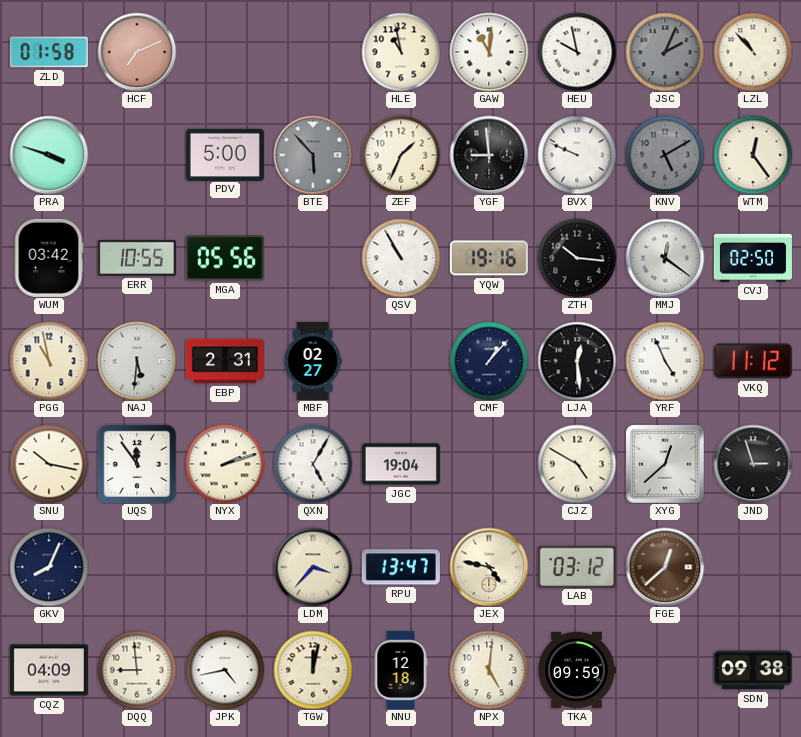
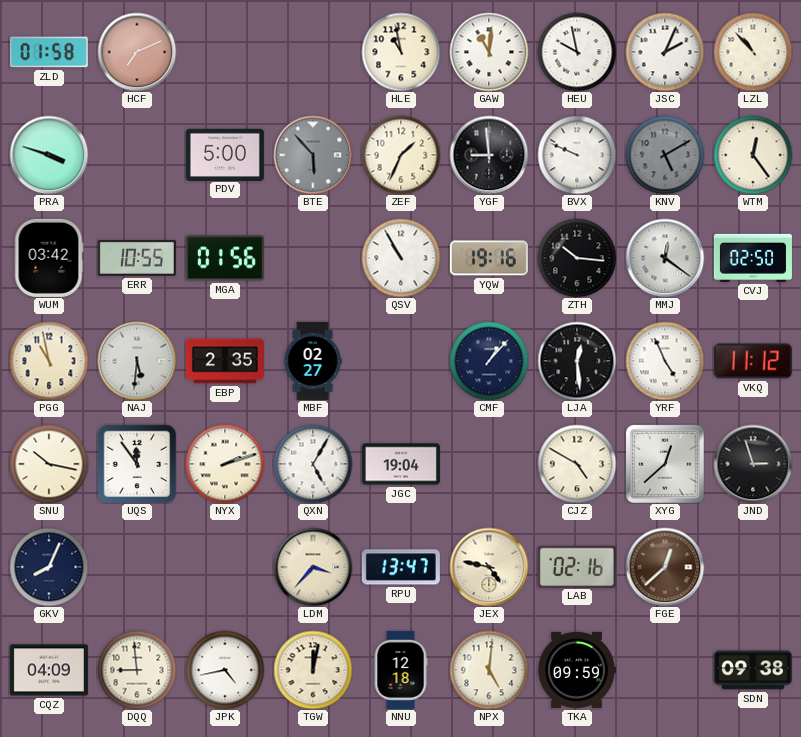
JSC dial: grey -> white (665, 52)
MGA: 05:56 -> 01:56 (225, 258)
EBP: 2:31 -> 2:35 (225, 361)
LAB: 03:12 -> 02:16 (577, 566)
